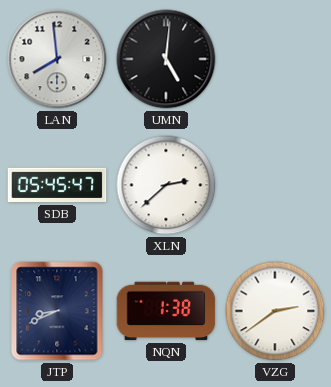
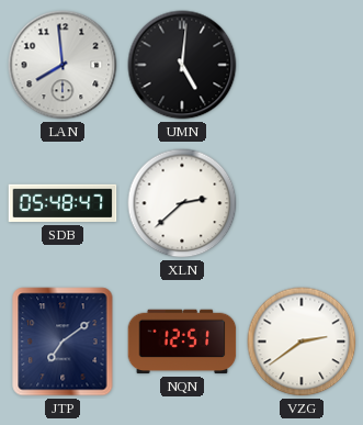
SDB: 05:45 -> 05:48 (63, 203)
JTP: 8:41 -> 7:09 (63, 342)
NQN: 1:38 -> 12:51 (182, 342)
